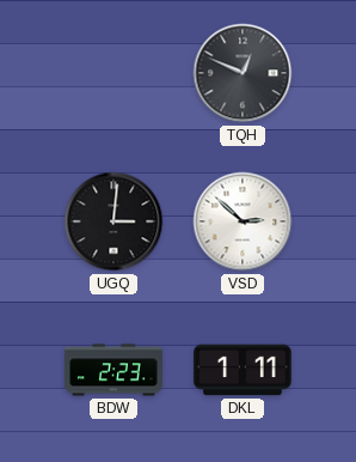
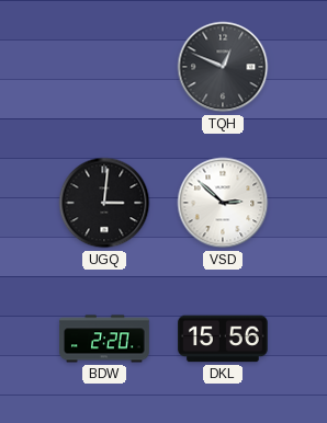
BDW: 2:23 -> 2:20 (104, 339)
DKL: 1:11 -> 15:56 (224, 339)
